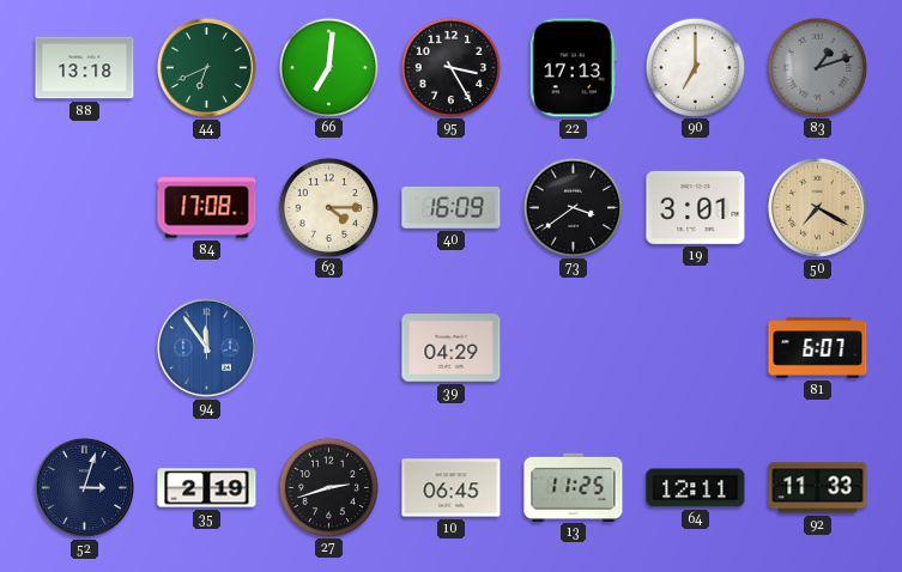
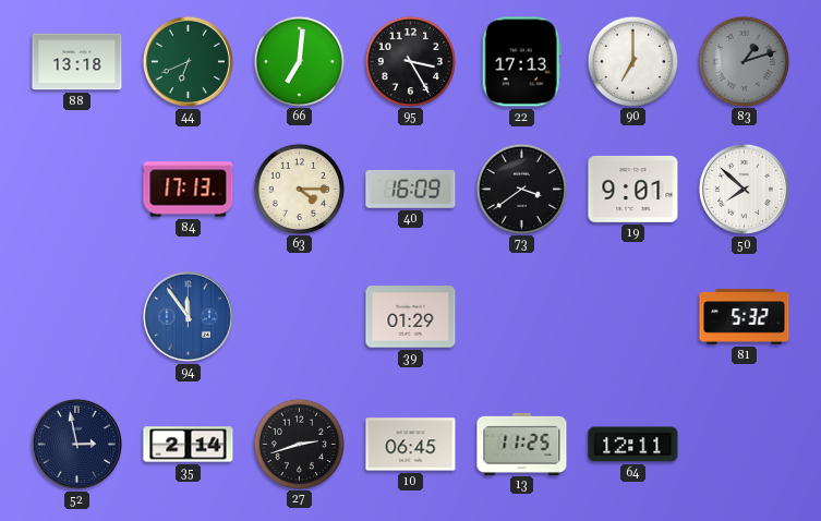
84: 17:08 -> 17:13 (189, 190)
19: 3:01 -> 9:01 (633, 189)
50: 7:20 -> 7:52 (744, 189)
50 dial: champagne -> white (744, 189)
39: 04:29 -> 01:29 (411, 317)
81: 6:07 -> 5:32 (745, 317)
52: 3:03 -> 2:58 (76, 444)
35: 2:19 -> 2:14 (189, 445)
92: 11:33 -> none (818, 488)
